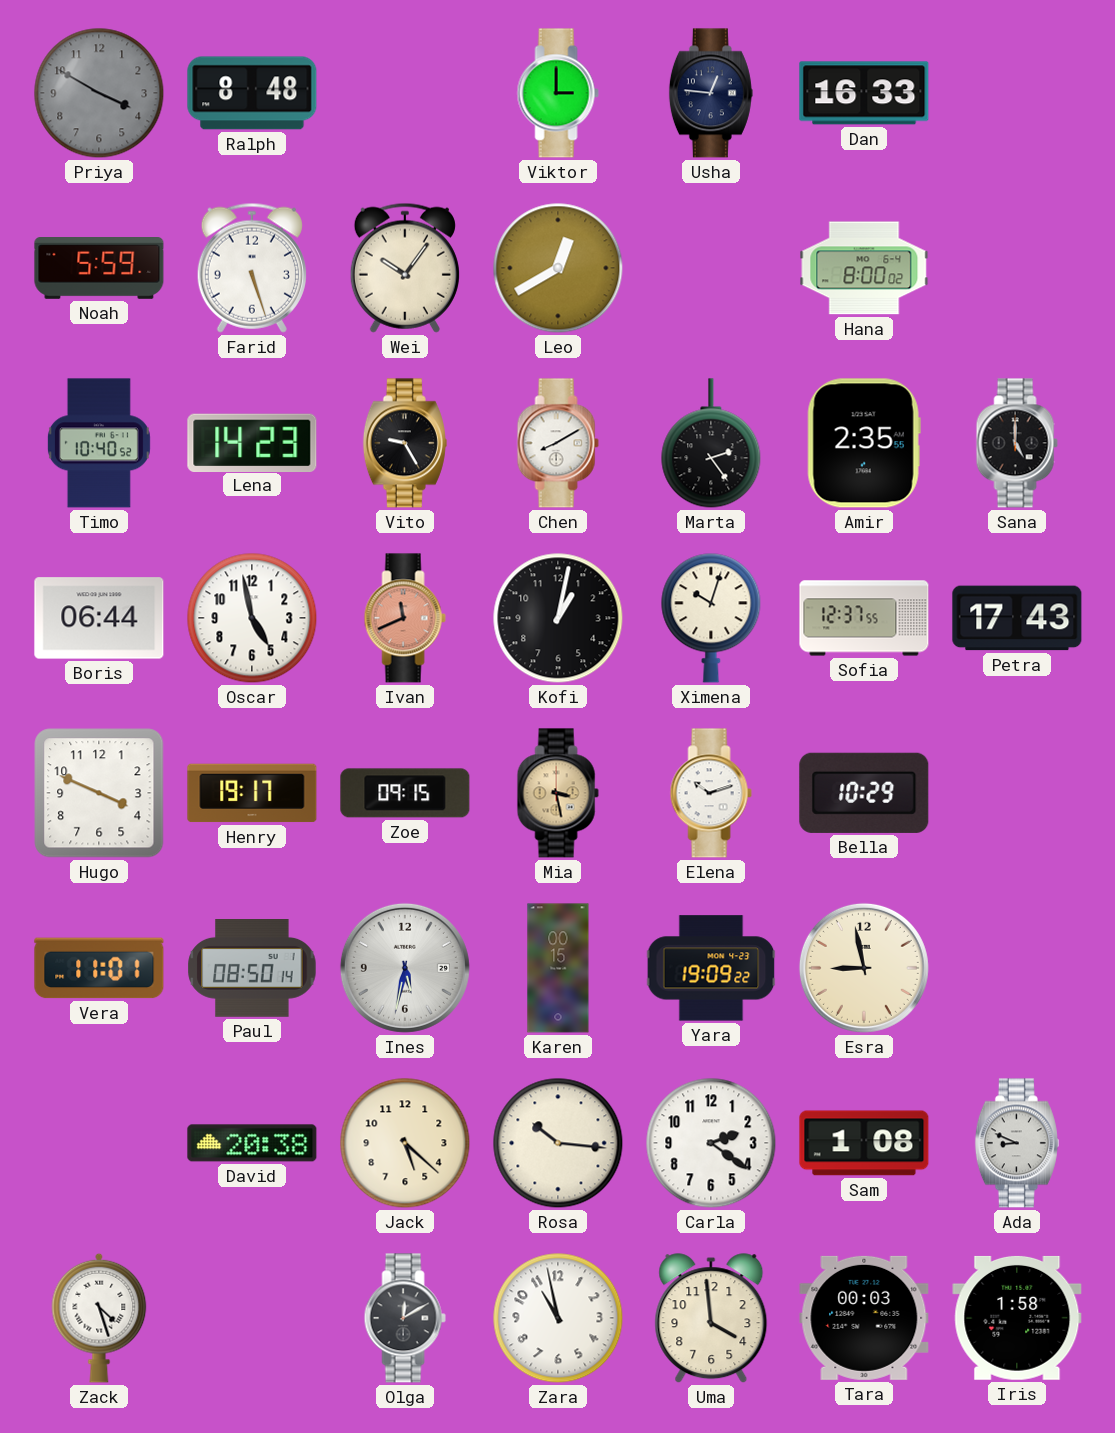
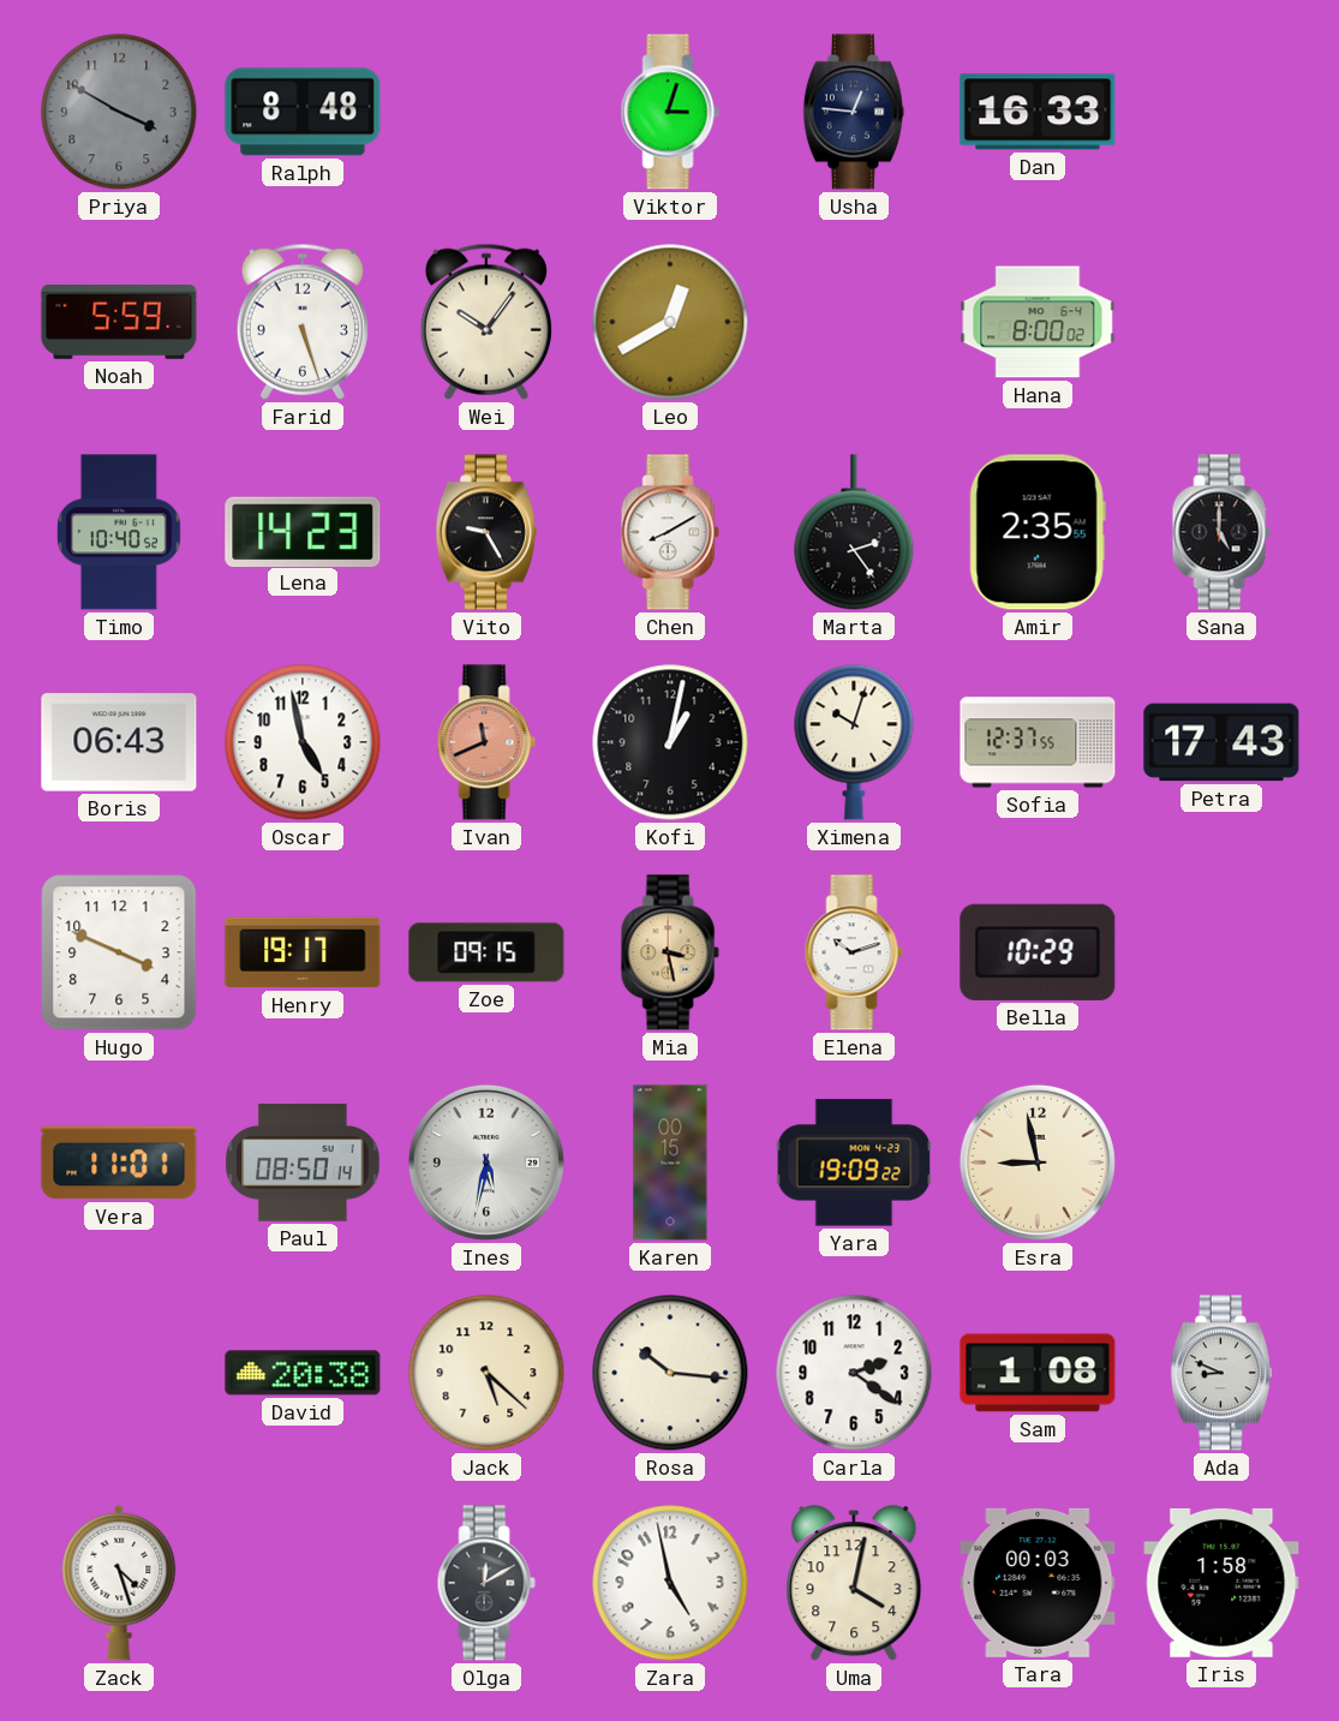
Viktor: 3:00 -> 3:03 (670, 112)
Boris: 06:44 -> 06:43 (119, 742)
Zara: 10:58 -> 4:58 (670, 1583)
Uma: 3:59 -> 4:02 (854, 1584)
